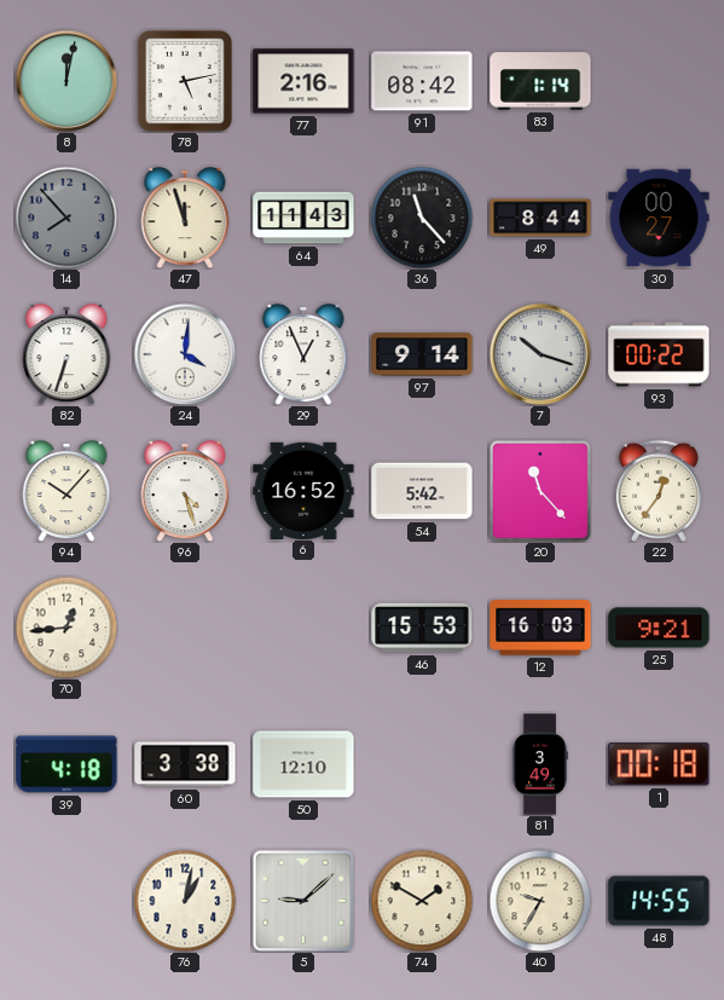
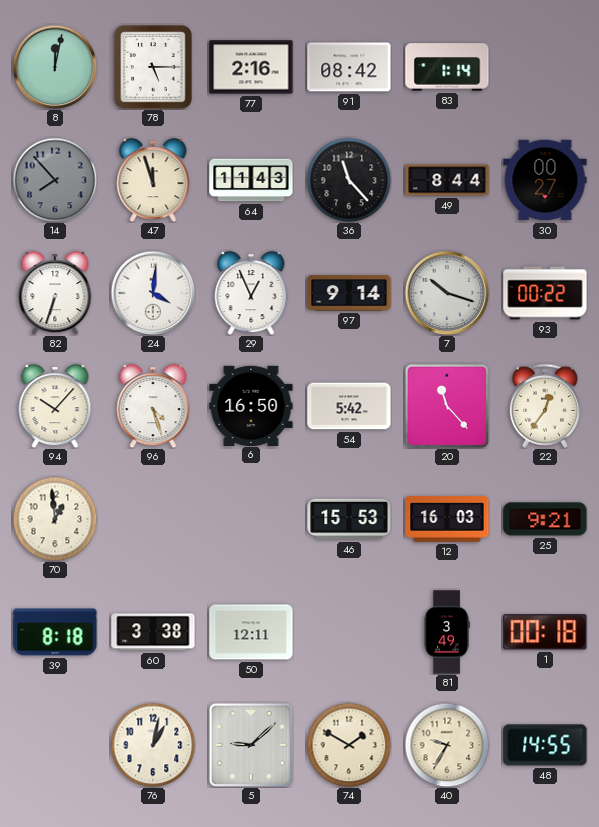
78: 5:13 -> 5:15 (153, 67)
6: 16:52 -> 16:50 (251, 405)
70: 12:44 -> 12:59 (55, 519)
39: 4:18 -> 8:18 (55, 632)
50: 12:10 -> 12:11 (251, 632)
